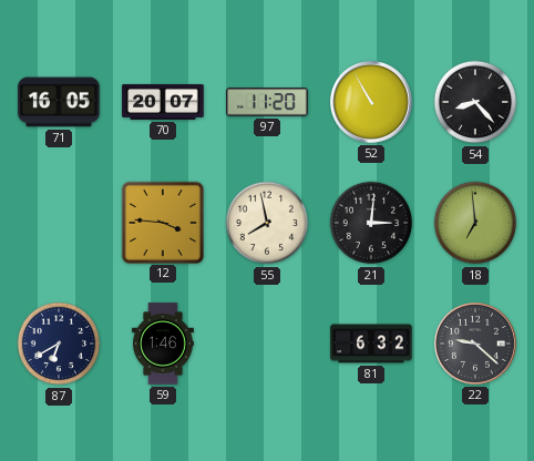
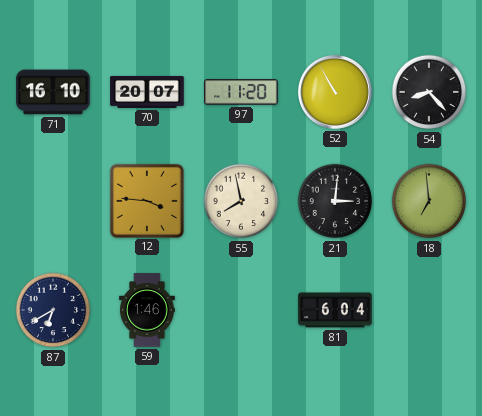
71: 16:05 -> 16:10 (53, 92)
81: 6:32 -> 6:04 (335, 310)
22: 9:22 -> none (475, 344)
